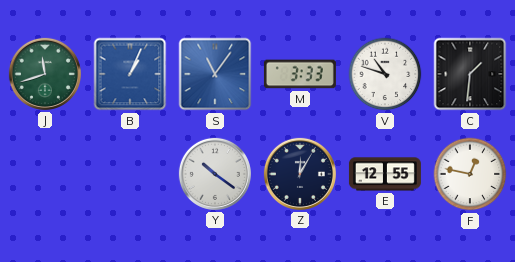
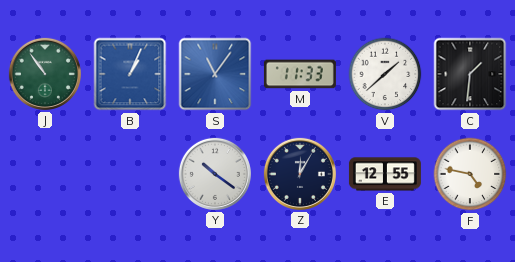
J: 11:42 -> 10:54 (45, 74)
M: 3:33 -> 11:33 (300, 74)
V: 10:48 -> 1:38 (385, 74)
F: 12:47 -> 4:47 (470, 174)
